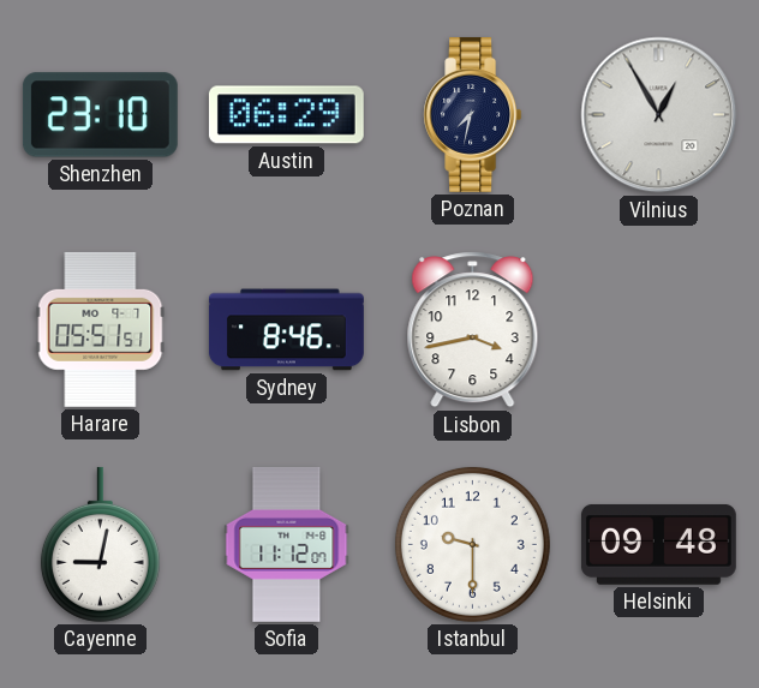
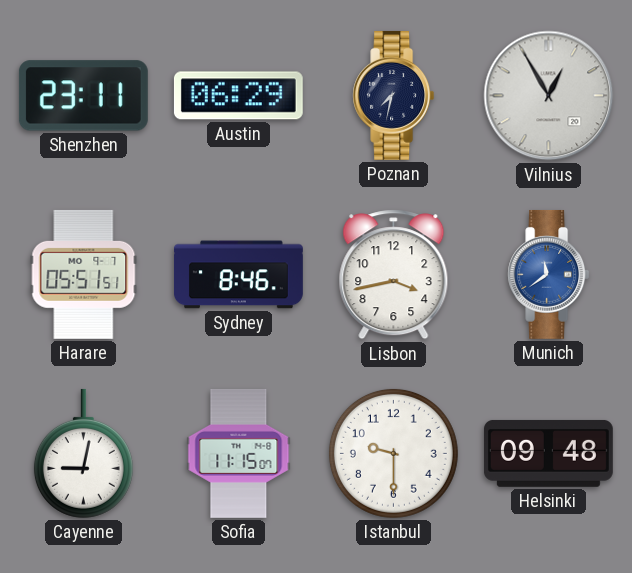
Shenzhen: 23:10 -> 23:11 (83, 96)
Munich: none -> 11:39 (549, 274)
Sofia: 11:12 -> 11:15 (239, 453)
